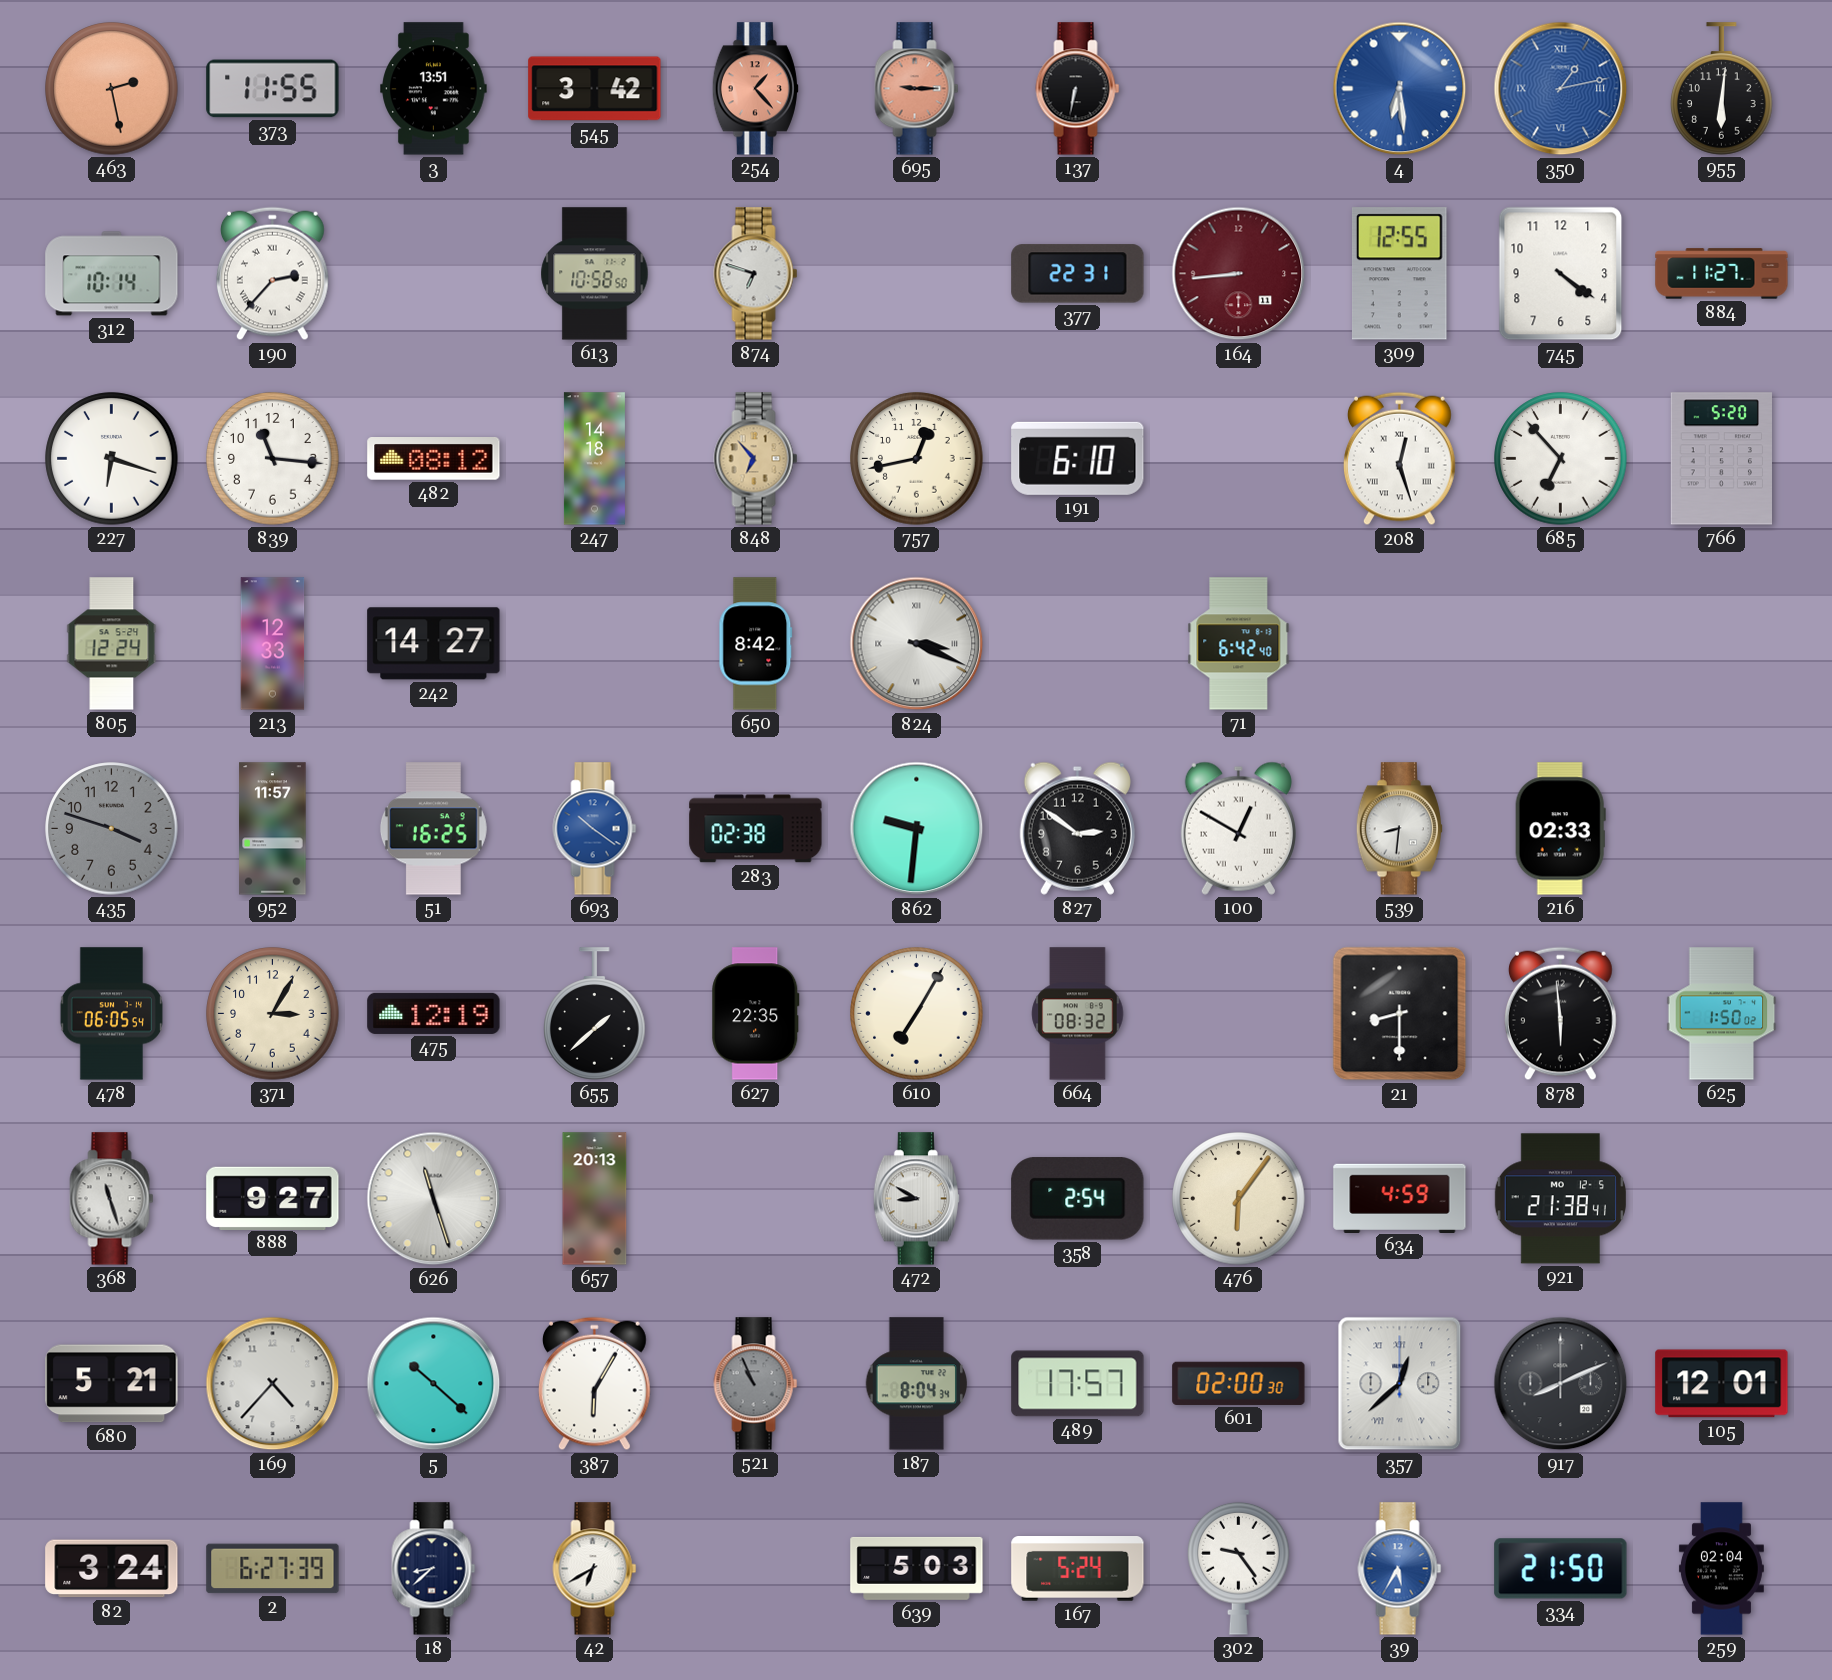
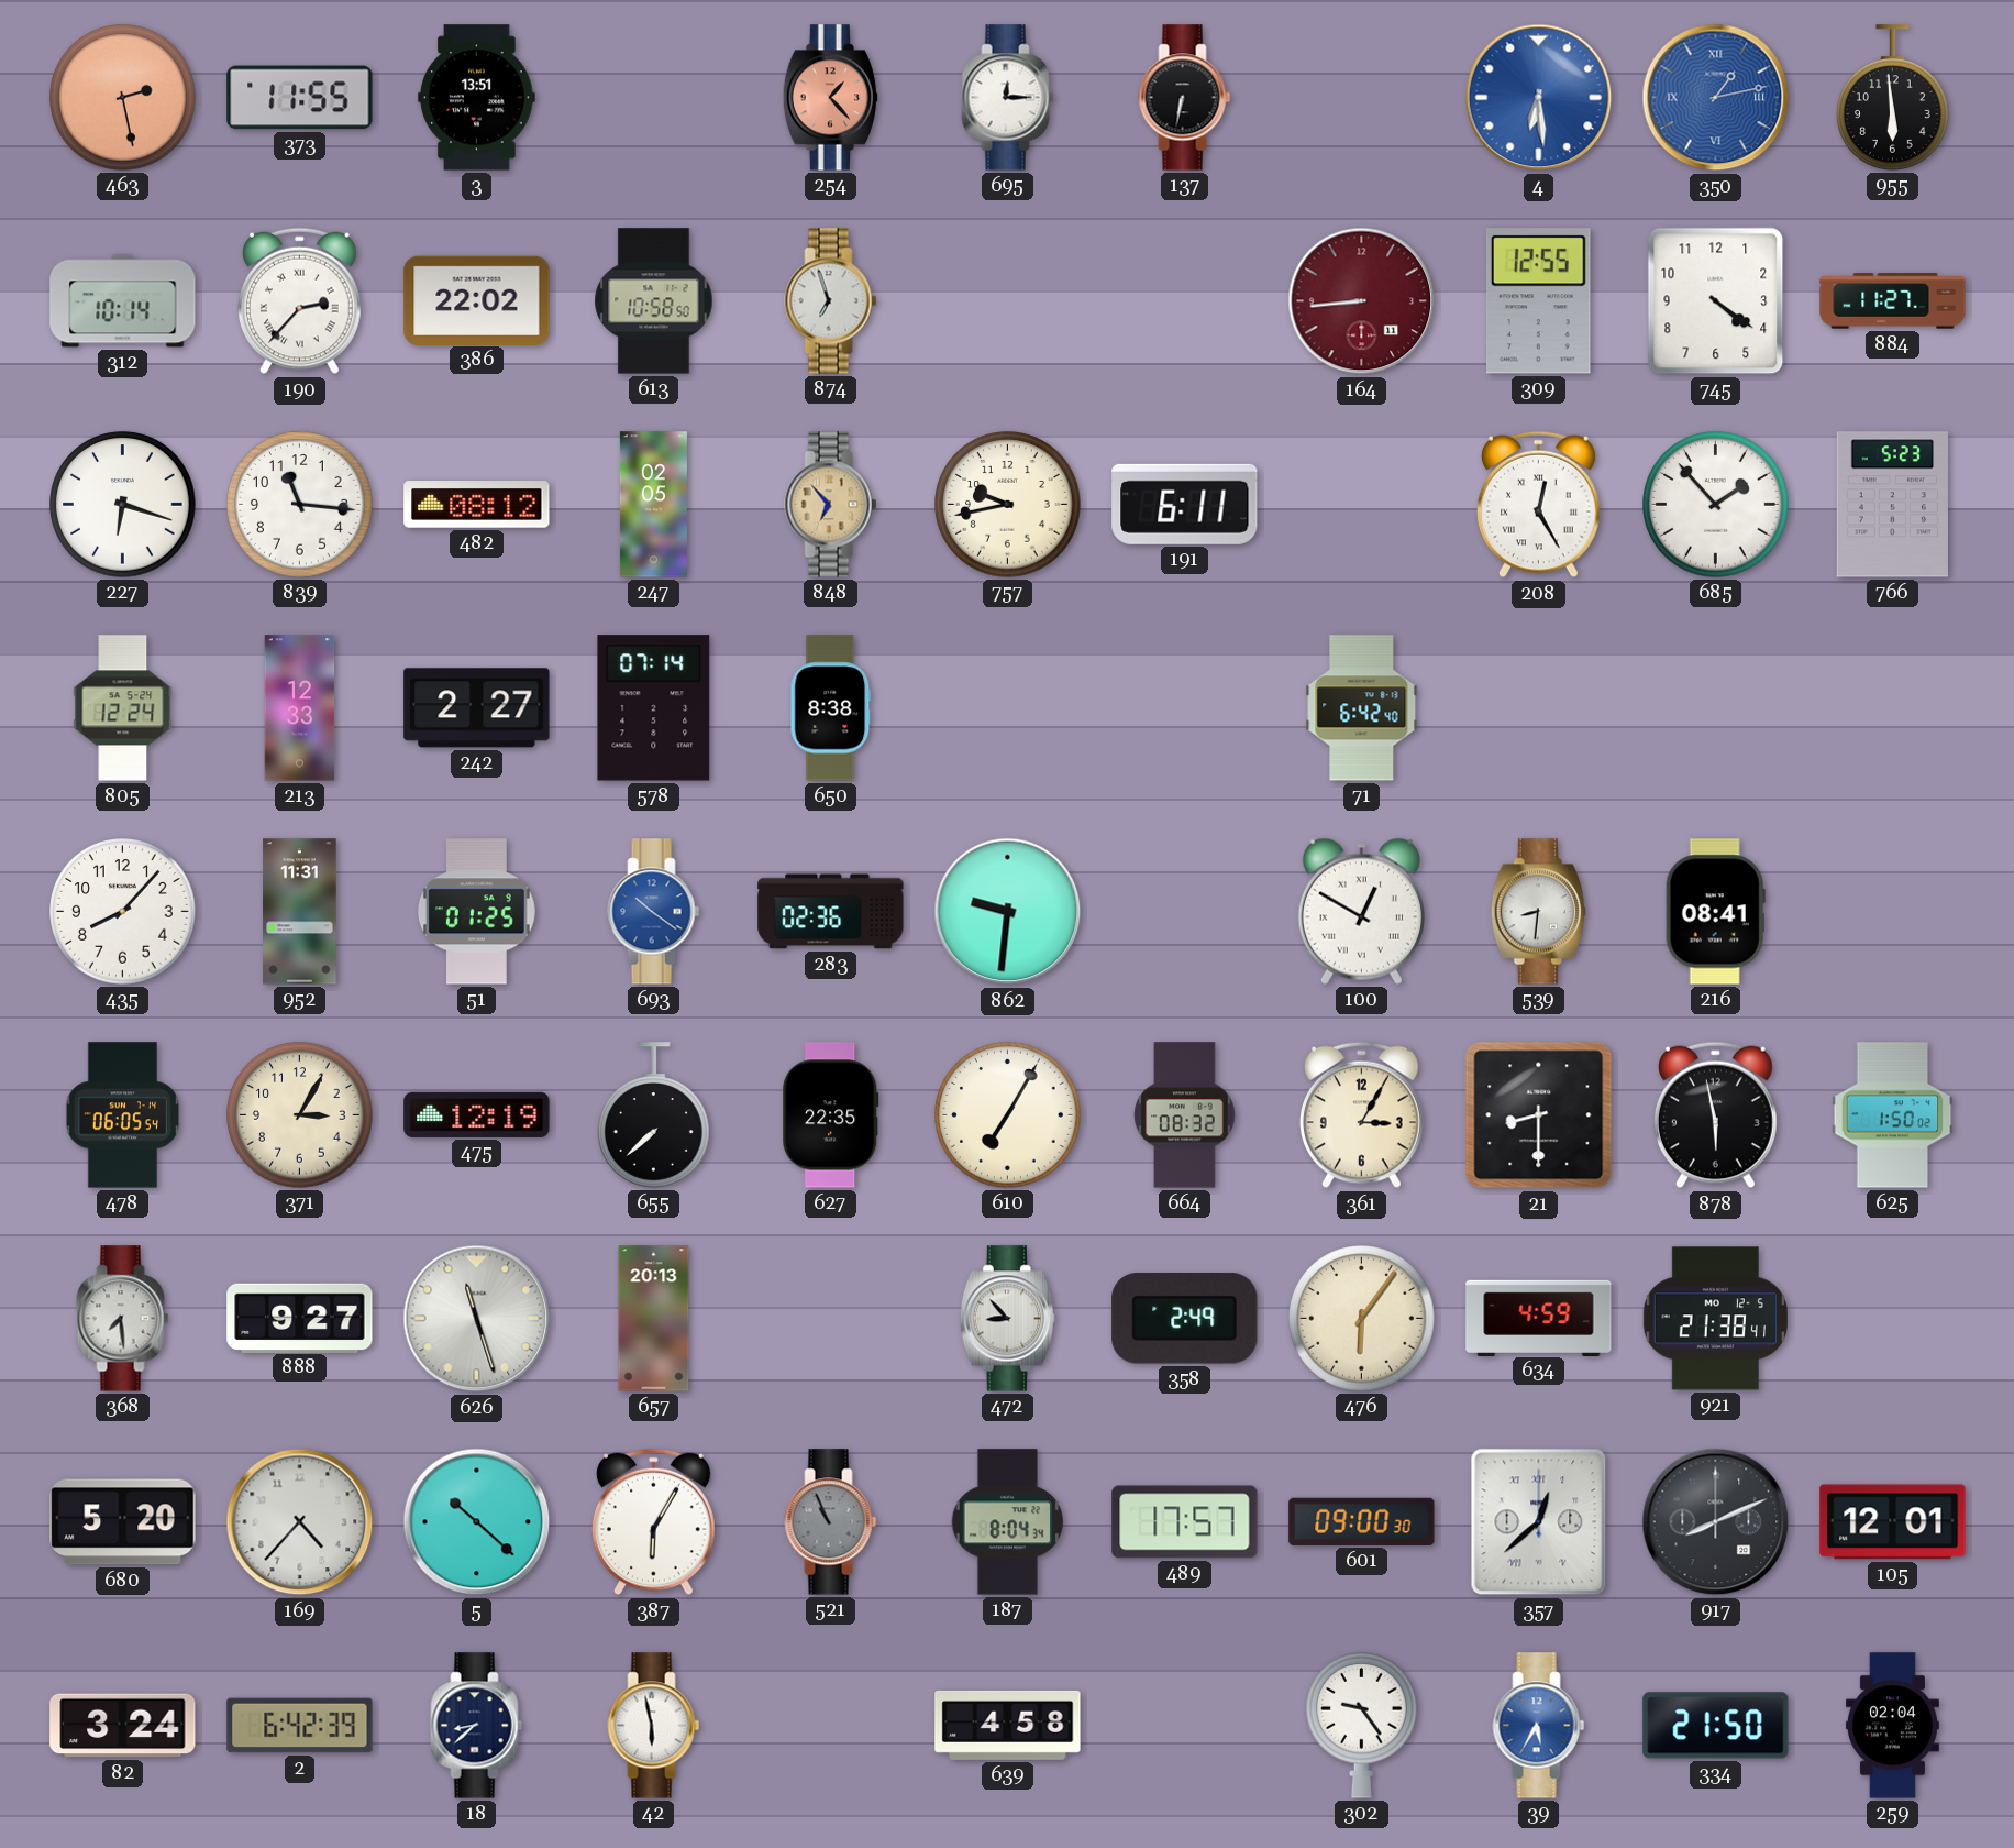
545: 3:42 -> none (595, 89)
695: 9:15 -> 12:15 (1008, 98)
695 dial: salmon -> white (1008, 98)
955: 6:01 -> 5:59 (1893, 98)
386: none -> 22:02 (477, 300)
874: 6:48 -> 6:57 (831, 301)
377: 22:31 -> none (1078, 274)
247: 14:18 -> 02:05 (653, 505)
757: 12:43 -> 9:43 (1008, 505)
191: 6:10 -> 6:11 (1185, 504)
208: 12:27 -> 12:25 (1539, 505)
685: 6:53 -> 1:53 (1716, 505)
766: 5:20 -> 5:23 (1892, 505)
242: 14:27 -> 2:27 (477, 708)
578: none -> 07:14 (654, 708)
650: 8:42 -> 8:38 (831, 708)
824: 3:19 -> none (917, 644)
435: 3:48 -> 8:07 (123, 912)
435 dial: grey -> white (123, 912)
952: 11:57 -> 11:31 (300, 912)
51: 16:25 -> 01:25 (476, 912)
283: 02:38 -> 02:36 (831, 912)
827: 2:51 -> none (1077, 828)
216: 02:33 -> 08:41 (1715, 912)
655: 1:38 -> 7:38 (654, 1115)
361: none -> 3:05 (1362, 1115)
878: 5:59 -> 5:58 (1716, 1115)
368: 11:27 -> 7:29 (123, 1319)
472: 8:50 -> 8:53 (1007, 1319)
358: 2:54 -> 2:49 (1185, 1319)
680: 5:21 -> 5:20 (123, 1522)
601: 02:00 -> 09:00 (1362, 1521)
2: 6:27 -> 6:42 (300, 1726)
42: 6:40 -> 5:58 (654, 1726)
639: 5:03 -> 4:58 (1008, 1725)
167: 5:24 -> none (1078, 1569)
